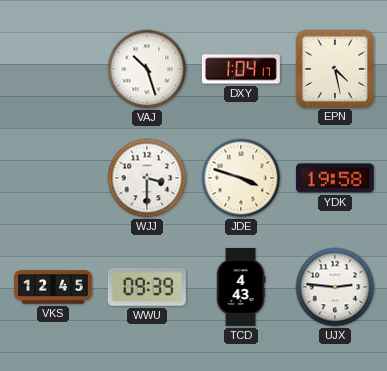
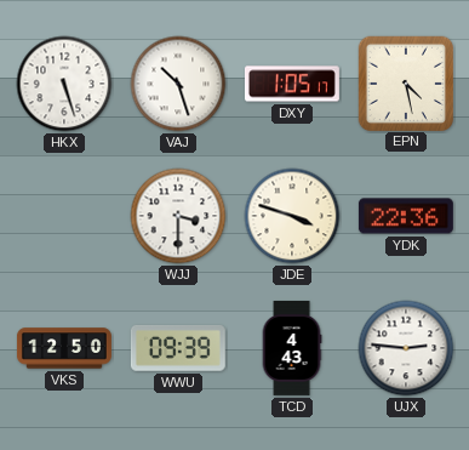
HKX: none -> 5:27 (64, 84)
DXY: 1:04 -> 1:05 (292, 84)
YDK: 19:58 -> 22:36 (406, 216)
VKS: 12:45 -> 12:50 (64, 348)
